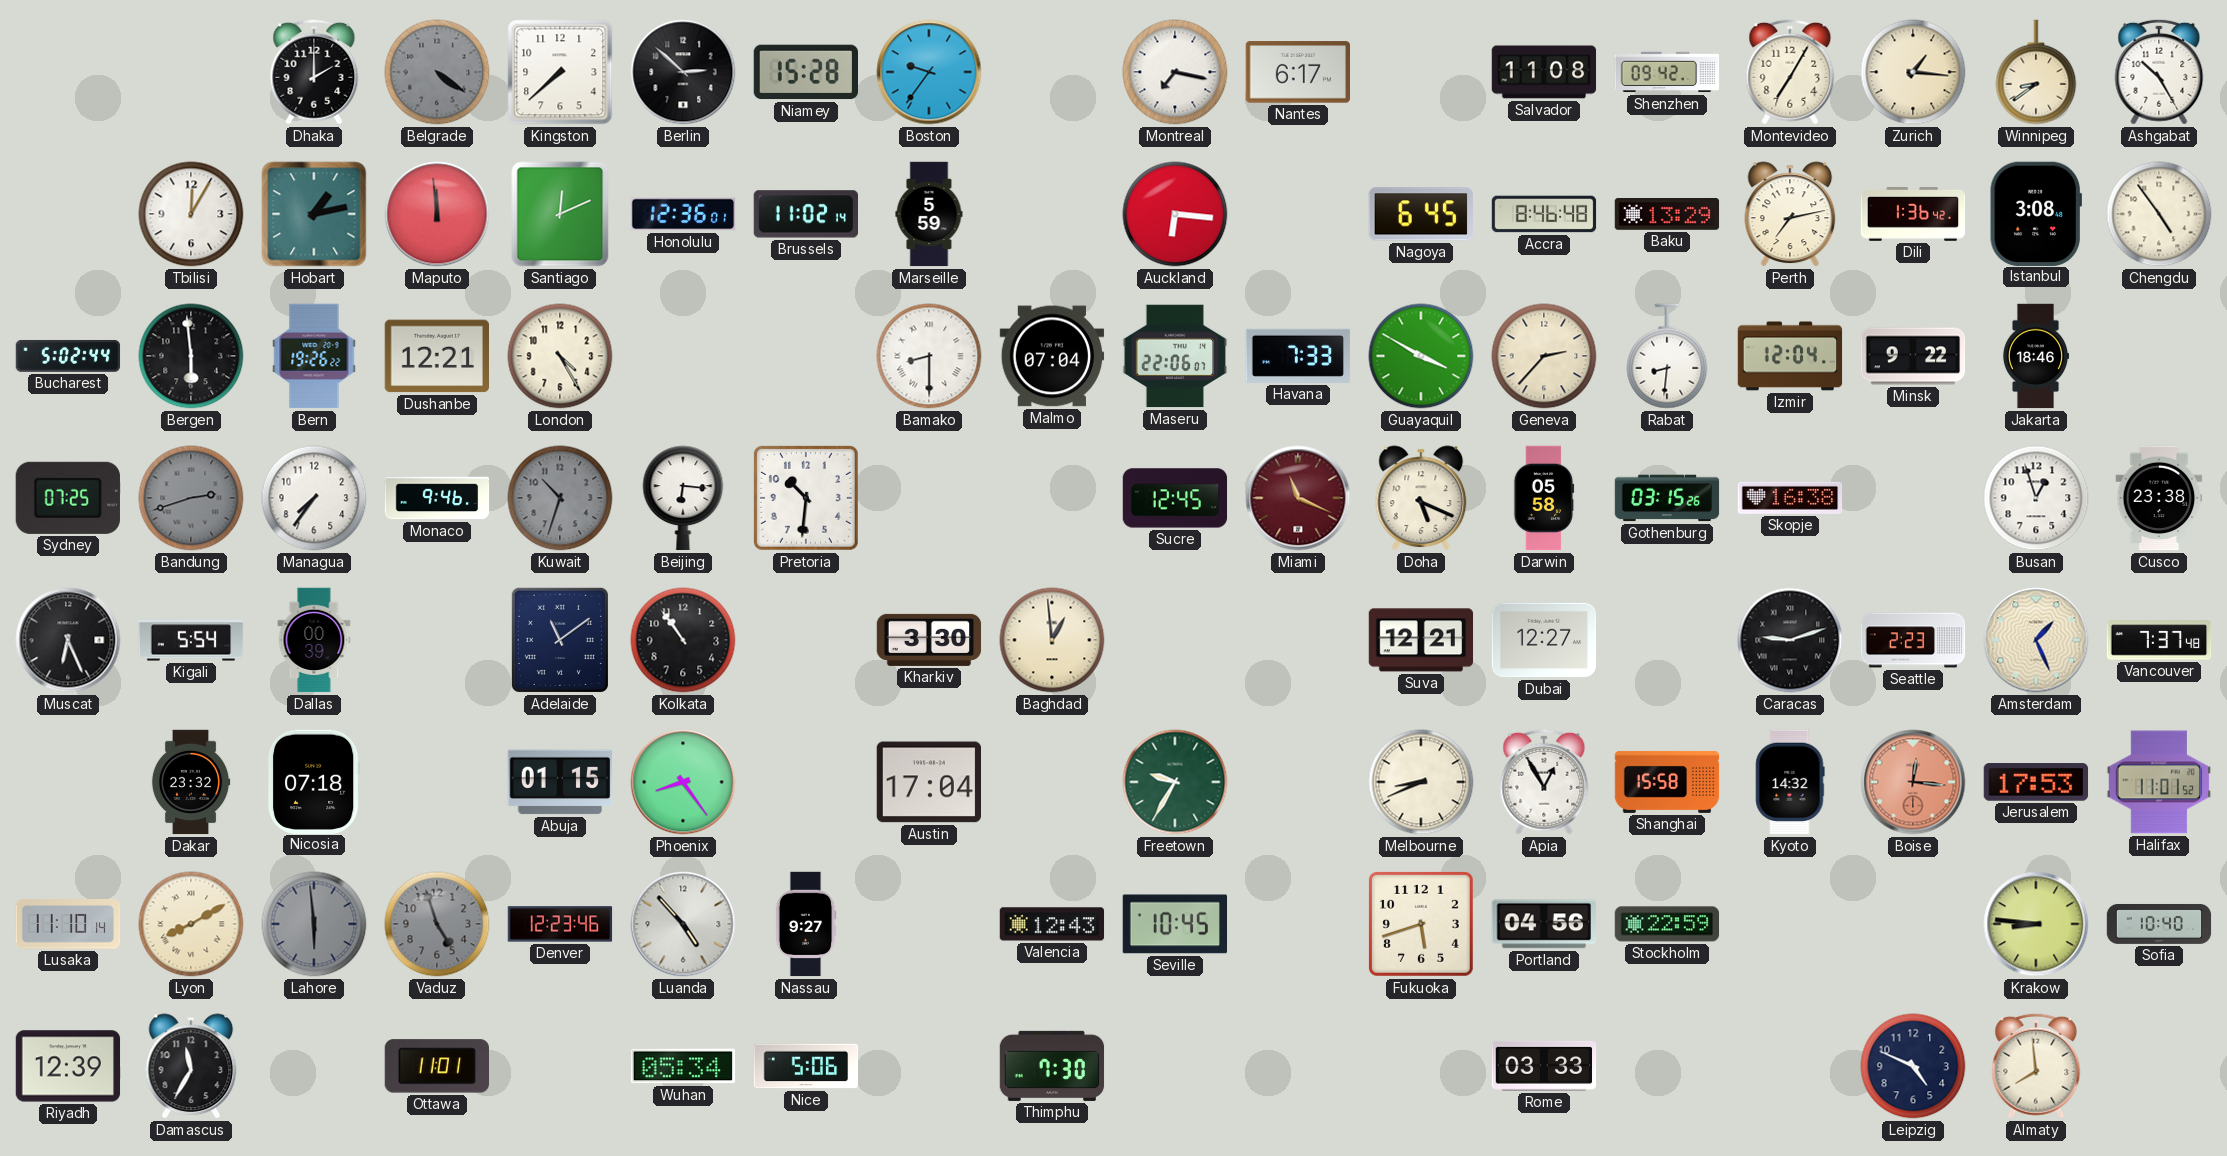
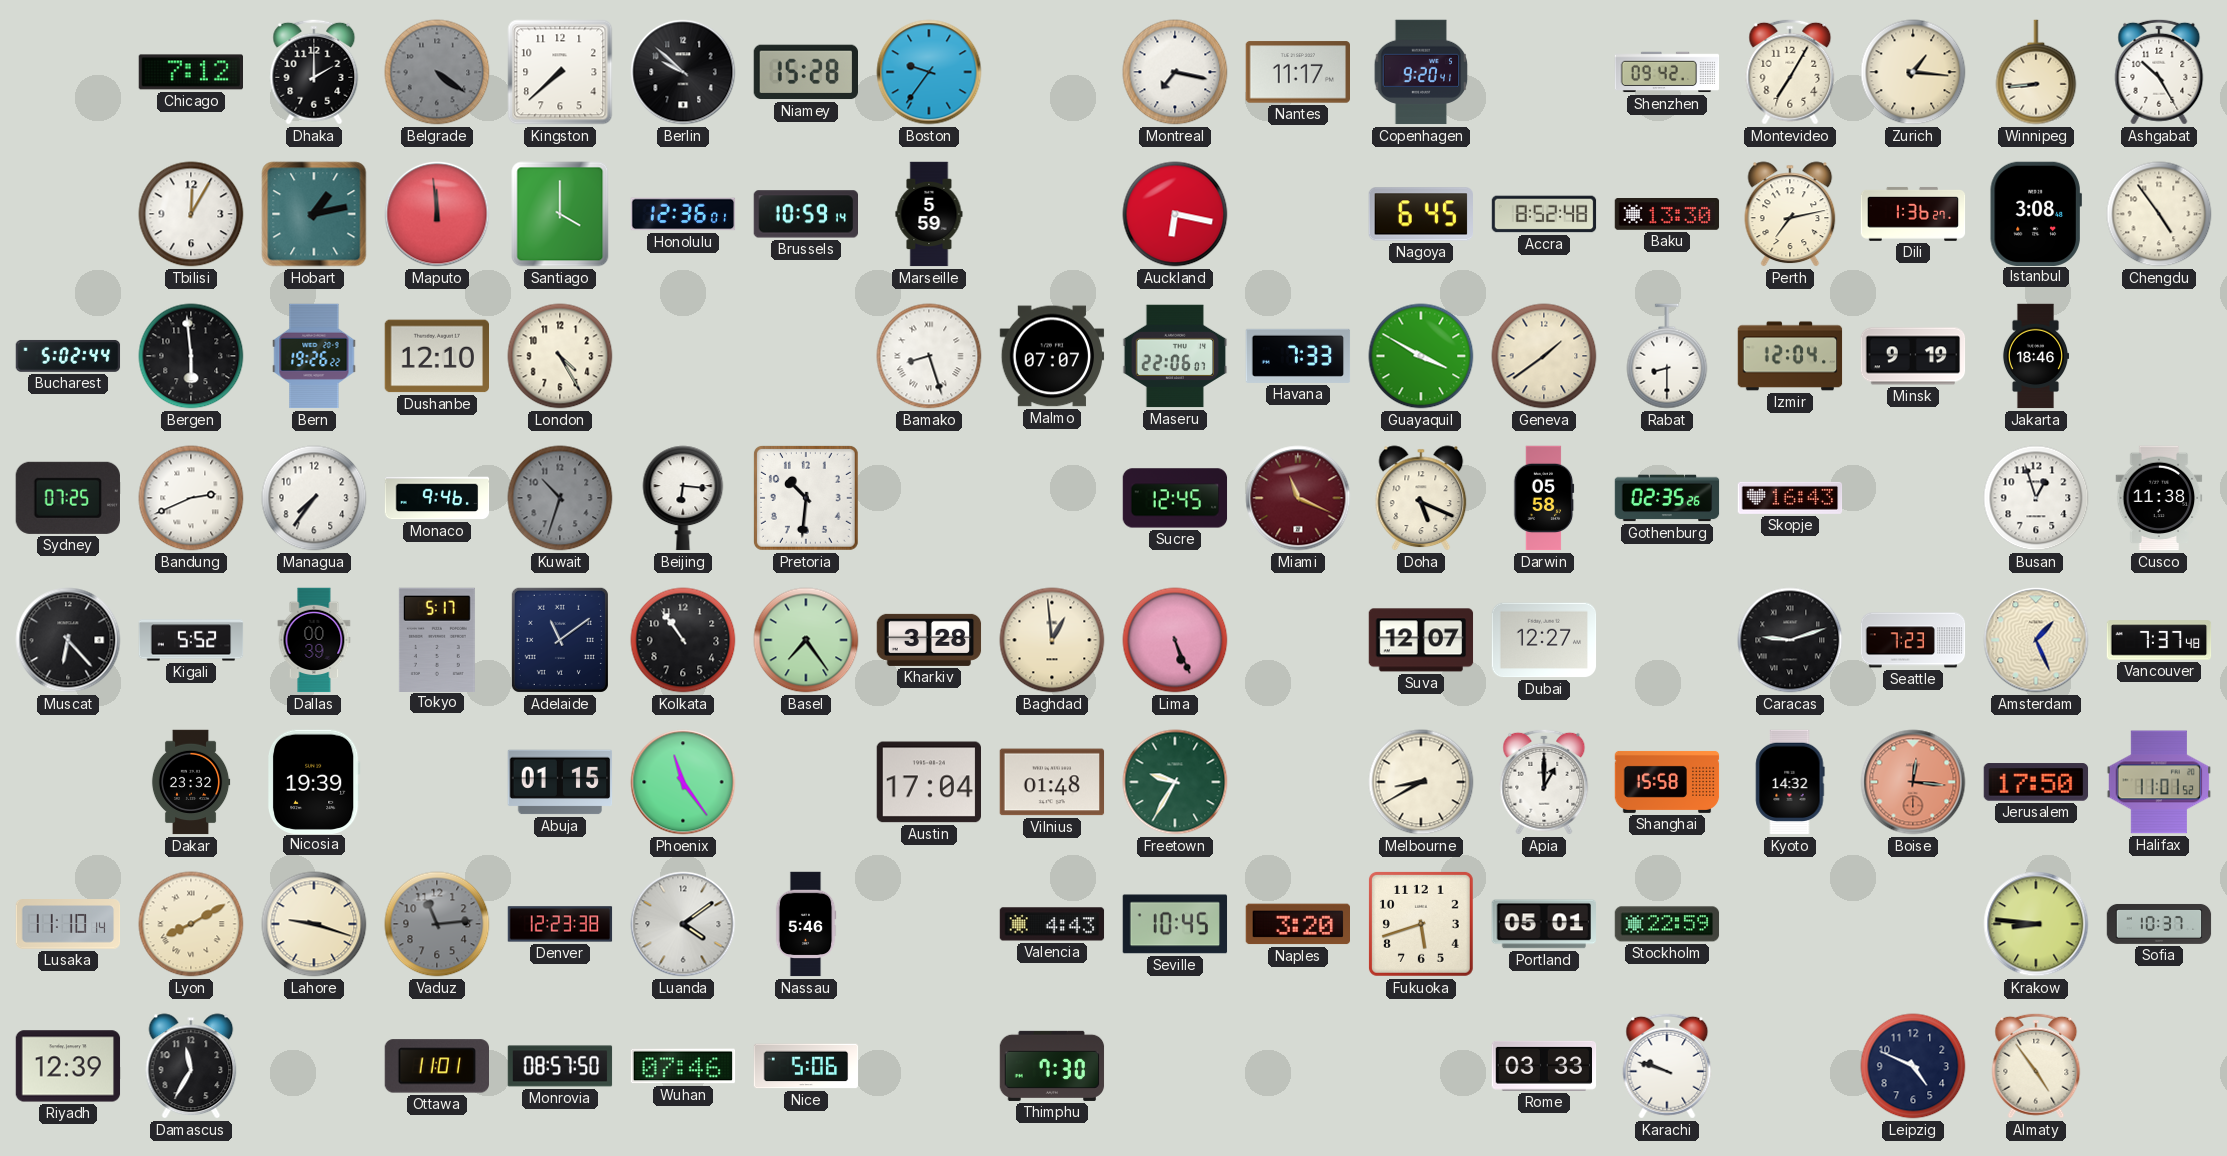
Chicago: none -> 7:12 (191, 72)
Berlin: 2:52 -> 9:52 (683, 72)
Nantes: 6:17 -> 11:17 (1298, 72)
Copenhagen: none -> 9:20 (1421, 72)
Salvador: 11:08 -> none (1544, 72)
Winnipeg: 8:39 -> 8:44 (2036, 72)
Santiago: 12:11 -> 4:00 (560, 214)
Brussels: 11:02 -> 10:59 (805, 214)
Auckland: 6:16 -> 6:17 (1175, 214)
Accra: 8:46 -> 8:52 (1544, 214)
Baku: 13:29 -> 13:30 (1667, 214)
Dili: 1:36:42 -> 1:36:27 (1913, 214)
Dushanbe: 12:21 -> 12:10 (437, 356)
Bamako: 8:30 -> 8:27 (929, 356)
Malmo: 07:04 -> 07:07 (1052, 356)
Geneva: 2:37 -> 1:39 (1544, 356)
Rabat: 8:31 -> 8:30 (1667, 356)
Minsk: 9:22 -> 9:19 (1913, 356)
Bandung: 2:42 -> 2:41 (191, 498)
Bandung dial: grey -> white (191, 498)
Gothenburg: 03:15 -> 02:35 (1667, 498)
Skopje: 16:38 -> 16:43 (1790, 498)
Cusco: 23:38 -> 11:38 (2159, 498)
Muscat: 6:26 -> 6:23 (68, 640)
Kigali: 5:54 -> 5:52 (191, 640)
Tokyo: none -> 5:17 (437, 639)
Basel: none -> 7:24 (806, 640)
Kharkiv: 3:30 -> 3:28 (929, 640)
Lima: none -> 5:26 (1175, 640)
Suva: 12:21 -> 12:07 (1421, 640)
Seattle: 2:23 -> 7:23 (1913, 640)
Nicosia: 07:18 -> 19:39 (314, 781)
Phoenix: 8:24 -> 11:24 (683, 782)
Vilnius: none -> 01:48 (1052, 782)
Melbourne: 8:41 -> 8:40 (1421, 782)
Apia: 12:55 -> 1:00 (1544, 782)
Jerusalem: 17:53 -> 17:50 (2036, 782)
Lahore: 5:59 -> 9:18 (314, 924)
Lahore dial: grey -> cream (314, 924)
Vaduz: 4:57 -> 11:14 (437, 924)
Denver: 12:23:46 -> 12:23:38 (560, 924)
Luanda: 4:53 -> 4:09 (683, 924)
Nassau: 9:27 -> 5:46 (806, 924)
Valencia: 12:43 -> 4:43 (1052, 924)
Naples: none -> 3:20 (1297, 924)
Portland: 04:56 -> 05:01 (1543, 924)
Sofia: 10:40 -> 10:37 (2159, 924)
Monrovia: none -> 08:57 (560, 1066)
Wuhan: 05:34 -> 07:46 (683, 1066)
Karachi: none -> 9:48 (1667, 1066)
Almaty: 7:59 -> 4:54 (2036, 1066)
